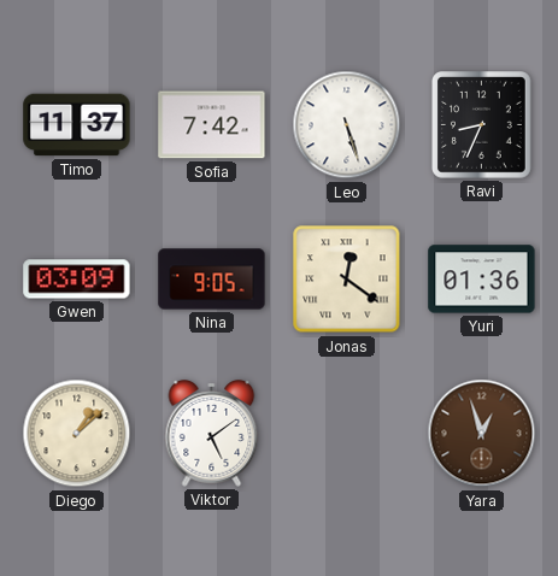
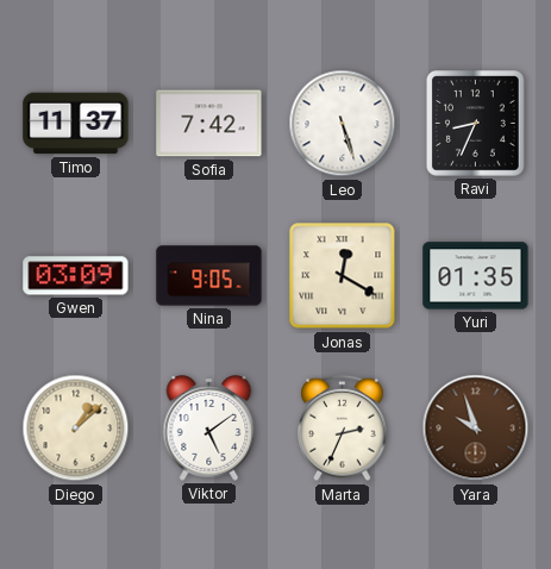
Jonas: 12:21 -> 12:20 (343, 276)
Yuri: 01:36 -> 01:35 (476, 276)
Marta: none -> 2:34 (343, 429)
Yara: 12:57 -> 9:57 (476, 429)
